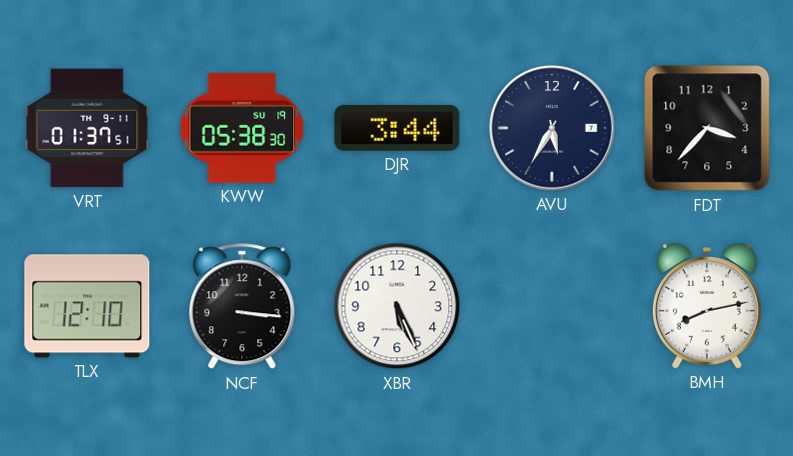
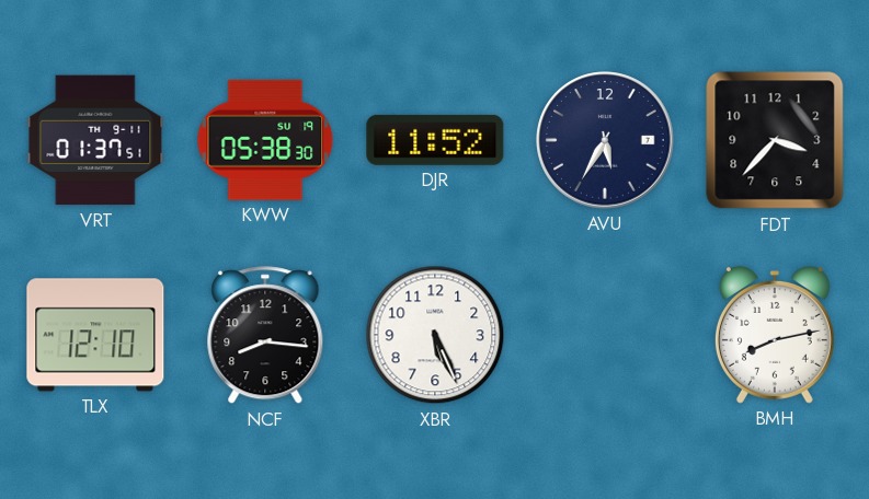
DJR: 3:44 -> 11:52 (435, 140)
NCF: 3:16 -> 8:16 (265, 336)
